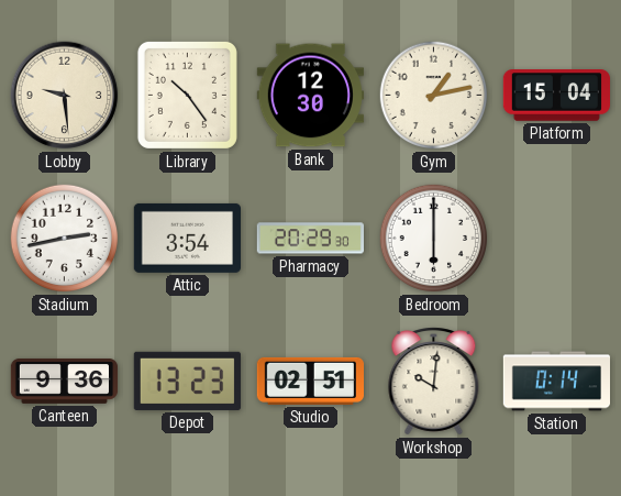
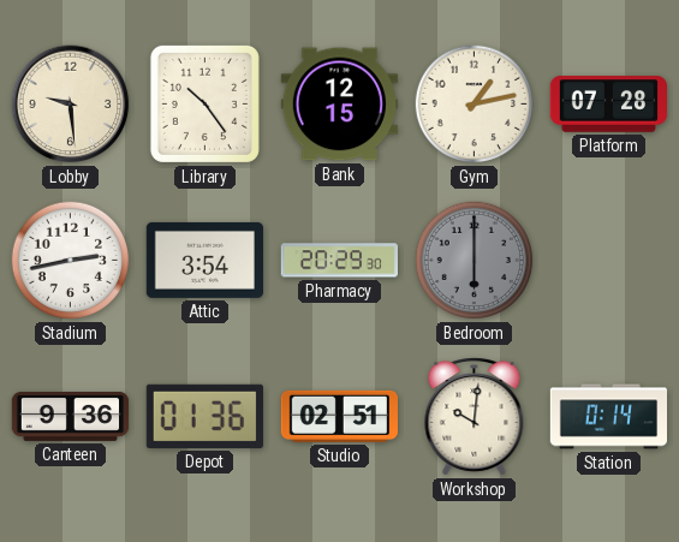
Bank: 12:30 -> 12:15 (339, 105)
Platform: 15:04 -> 07:28 (608, 105)
Bedroom dial: white -> grey (475, 261)
Depot: 13:23 -> 01:36 (204, 416)
